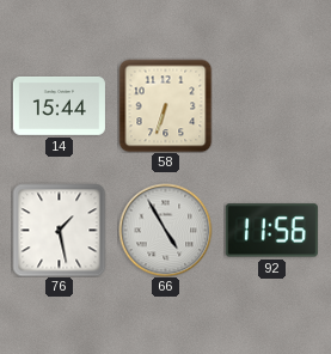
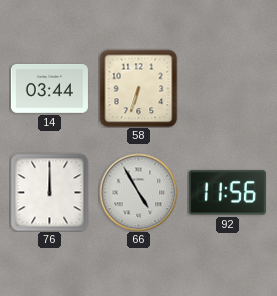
14: 15:44 -> 03:44 (49, 88)
76: 1:28 -> 12:00 (49, 192)
